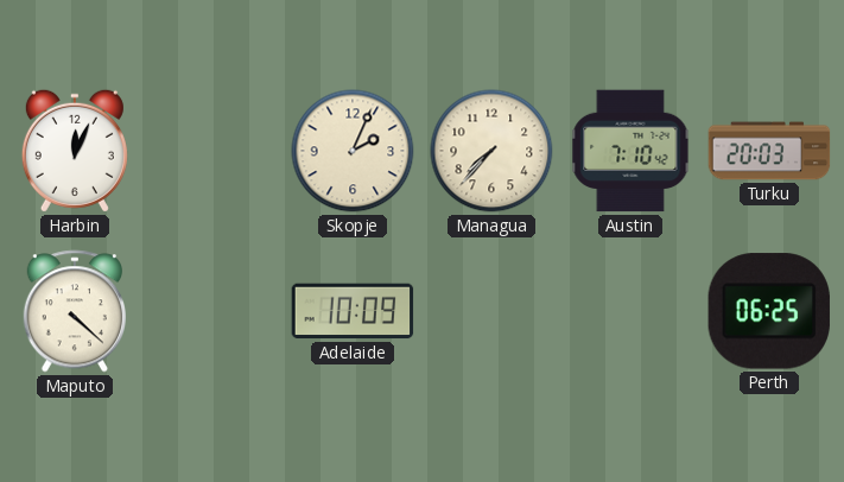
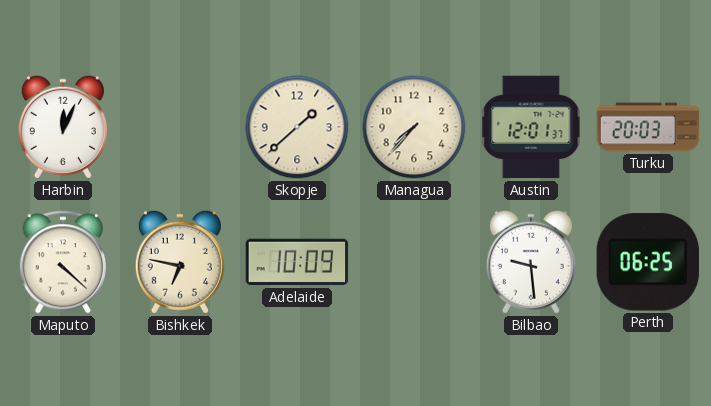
Skopje: 2:04 -> 1:38 (297, 127)
Austin: 7:10 -> 12:01 (531, 127)
Bishkek: none -> 6:47 (180, 262)
Bilbao: none -> 9:29 (531, 262)
